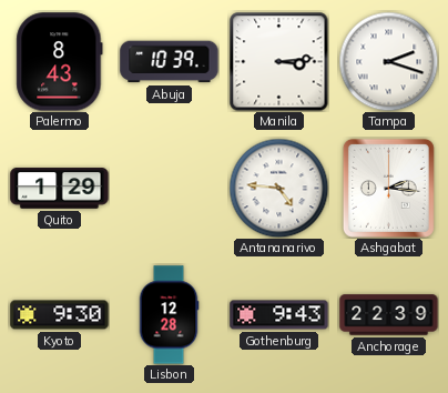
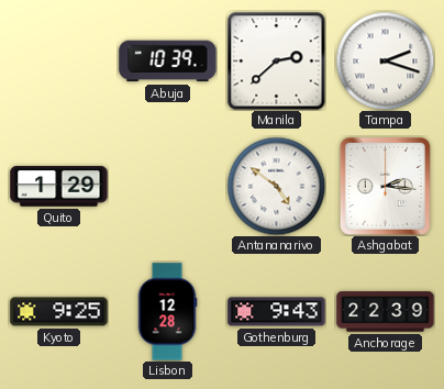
Palermo: 8:43 -> none (60, 62)
Manila: 3:14 -> 2:38 (276, 60)
Antananarivo: 4:46 -> 4:51 (276, 186)
Kyoto: 9:30 -> 9:25 (59, 312)
